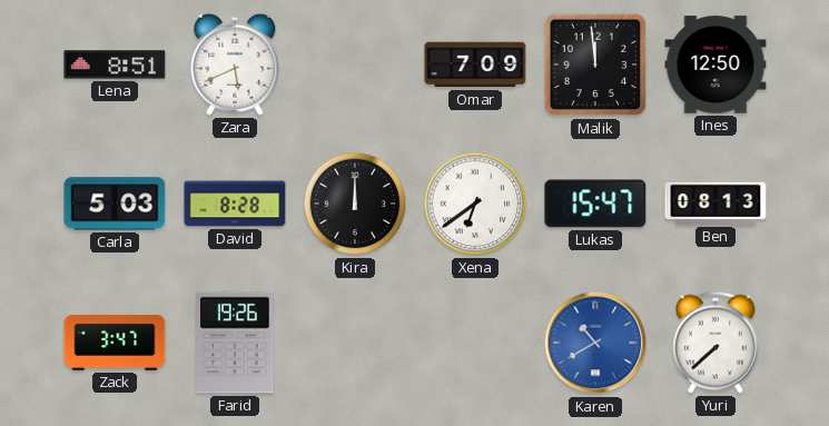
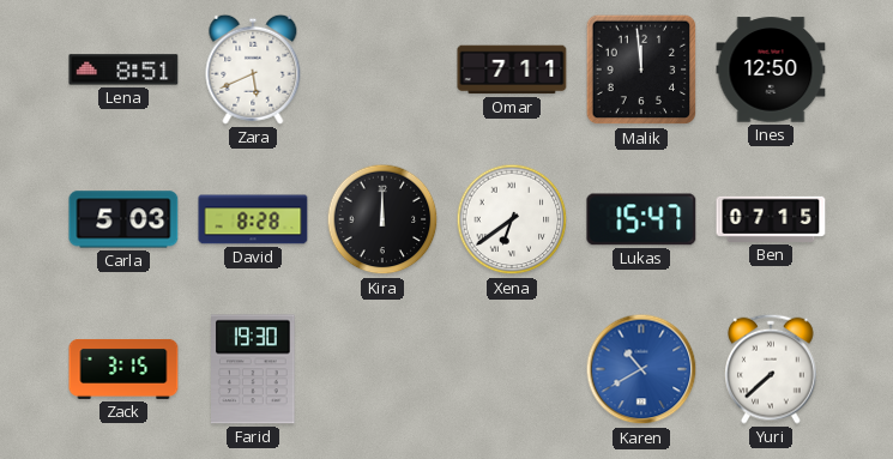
Omar: 7:09 -> 7:11 (512, 70)
Ben: 08:13 -> 07:15 (771, 219)
Zack: 3:47 -> 3:15 (123, 369)
Farid: 19:26 -> 19:30 (254, 369)
